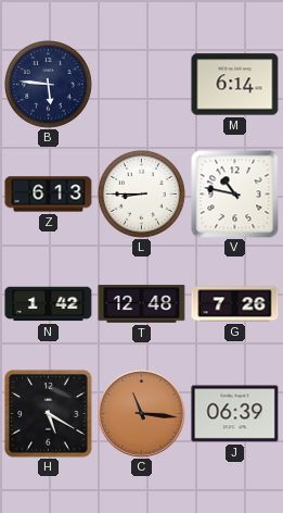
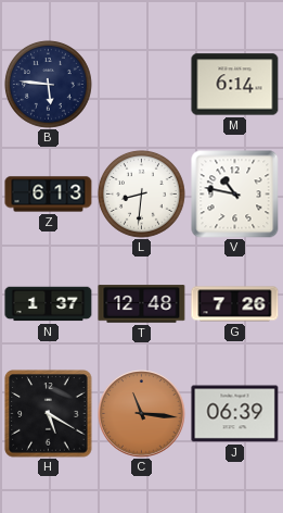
L: 8:45 -> 8:31 (142, 195)
N: 1:42 -> 1:37 (49, 304)
